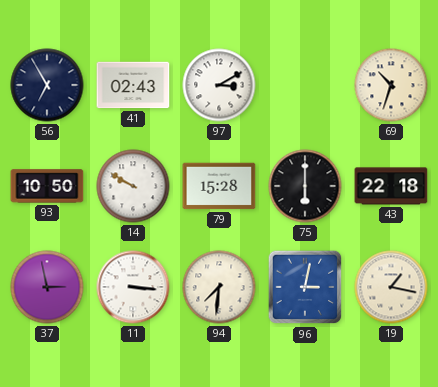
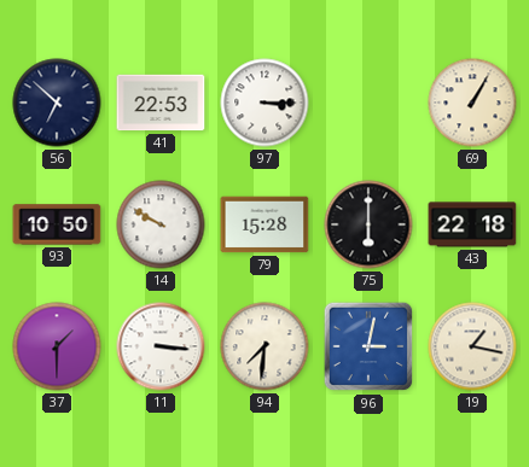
56: 6:55 -> 6:52 (57, 103)
41: 02:43 -> 22:53 (161, 103)
97: 3:10 -> 3:15 (264, 103)
69: 10:33 -> 1:05 (472, 103)
37: 2:58 -> 1:30 (57, 346)
